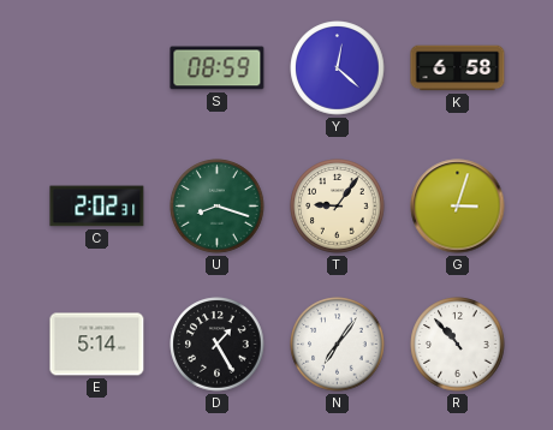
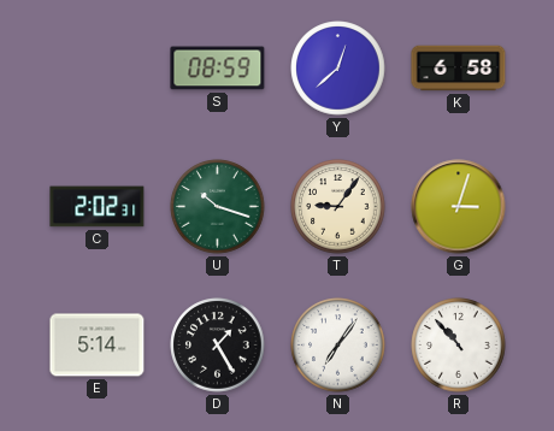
Y: 12:22 -> 12:38 (338, 69)
U: 8:18 -> 10:18 (218, 207)
